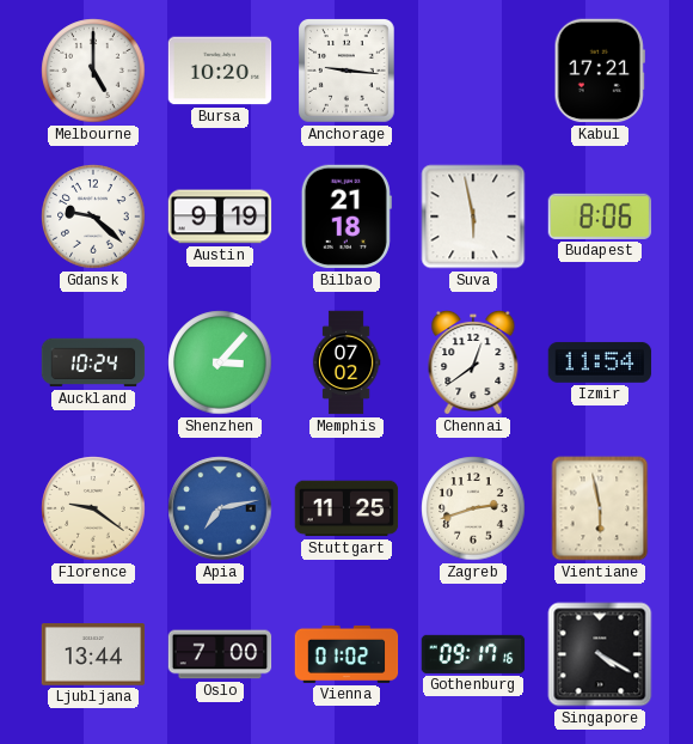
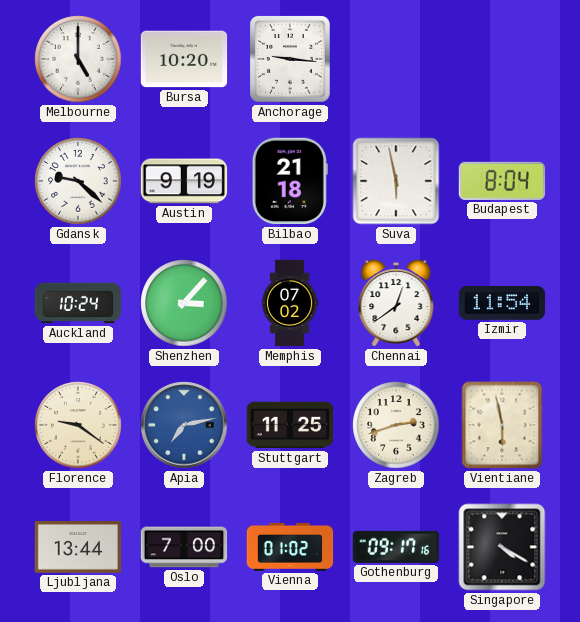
Kabul: 17:21 -> none (600, 71)
Budapest: 8:06 -> 8:04 (502, 181)
